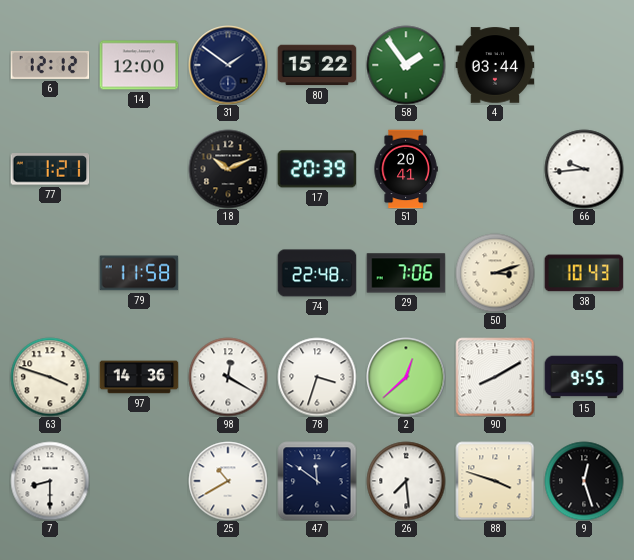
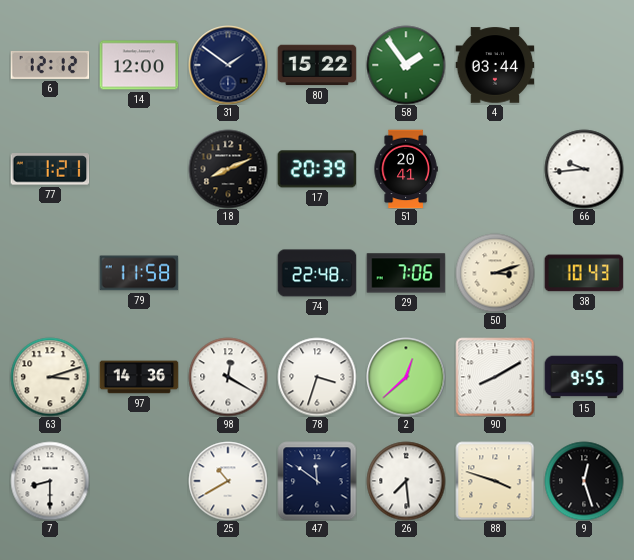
18: 10:11 -> 8:11 (228, 169)
63: 3:48 -> 3:12 (50, 377)
